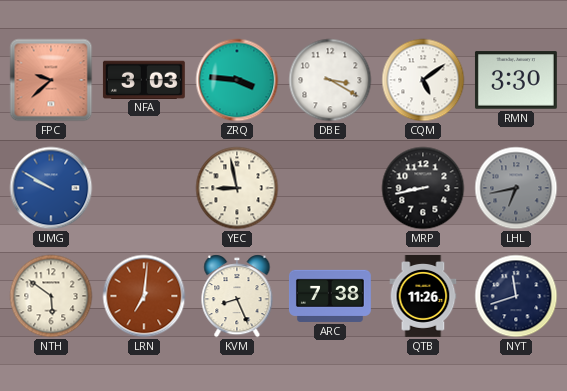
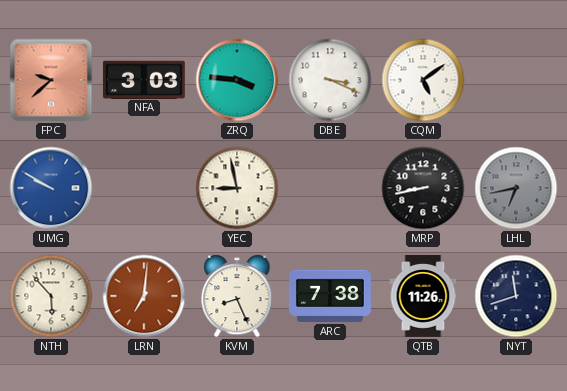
DBE: 3:20 -> 3:19 (330, 80)
RMN: 3:30 -> none (516, 80)
NTH: 5:51 -> 5:53 (51, 296)
